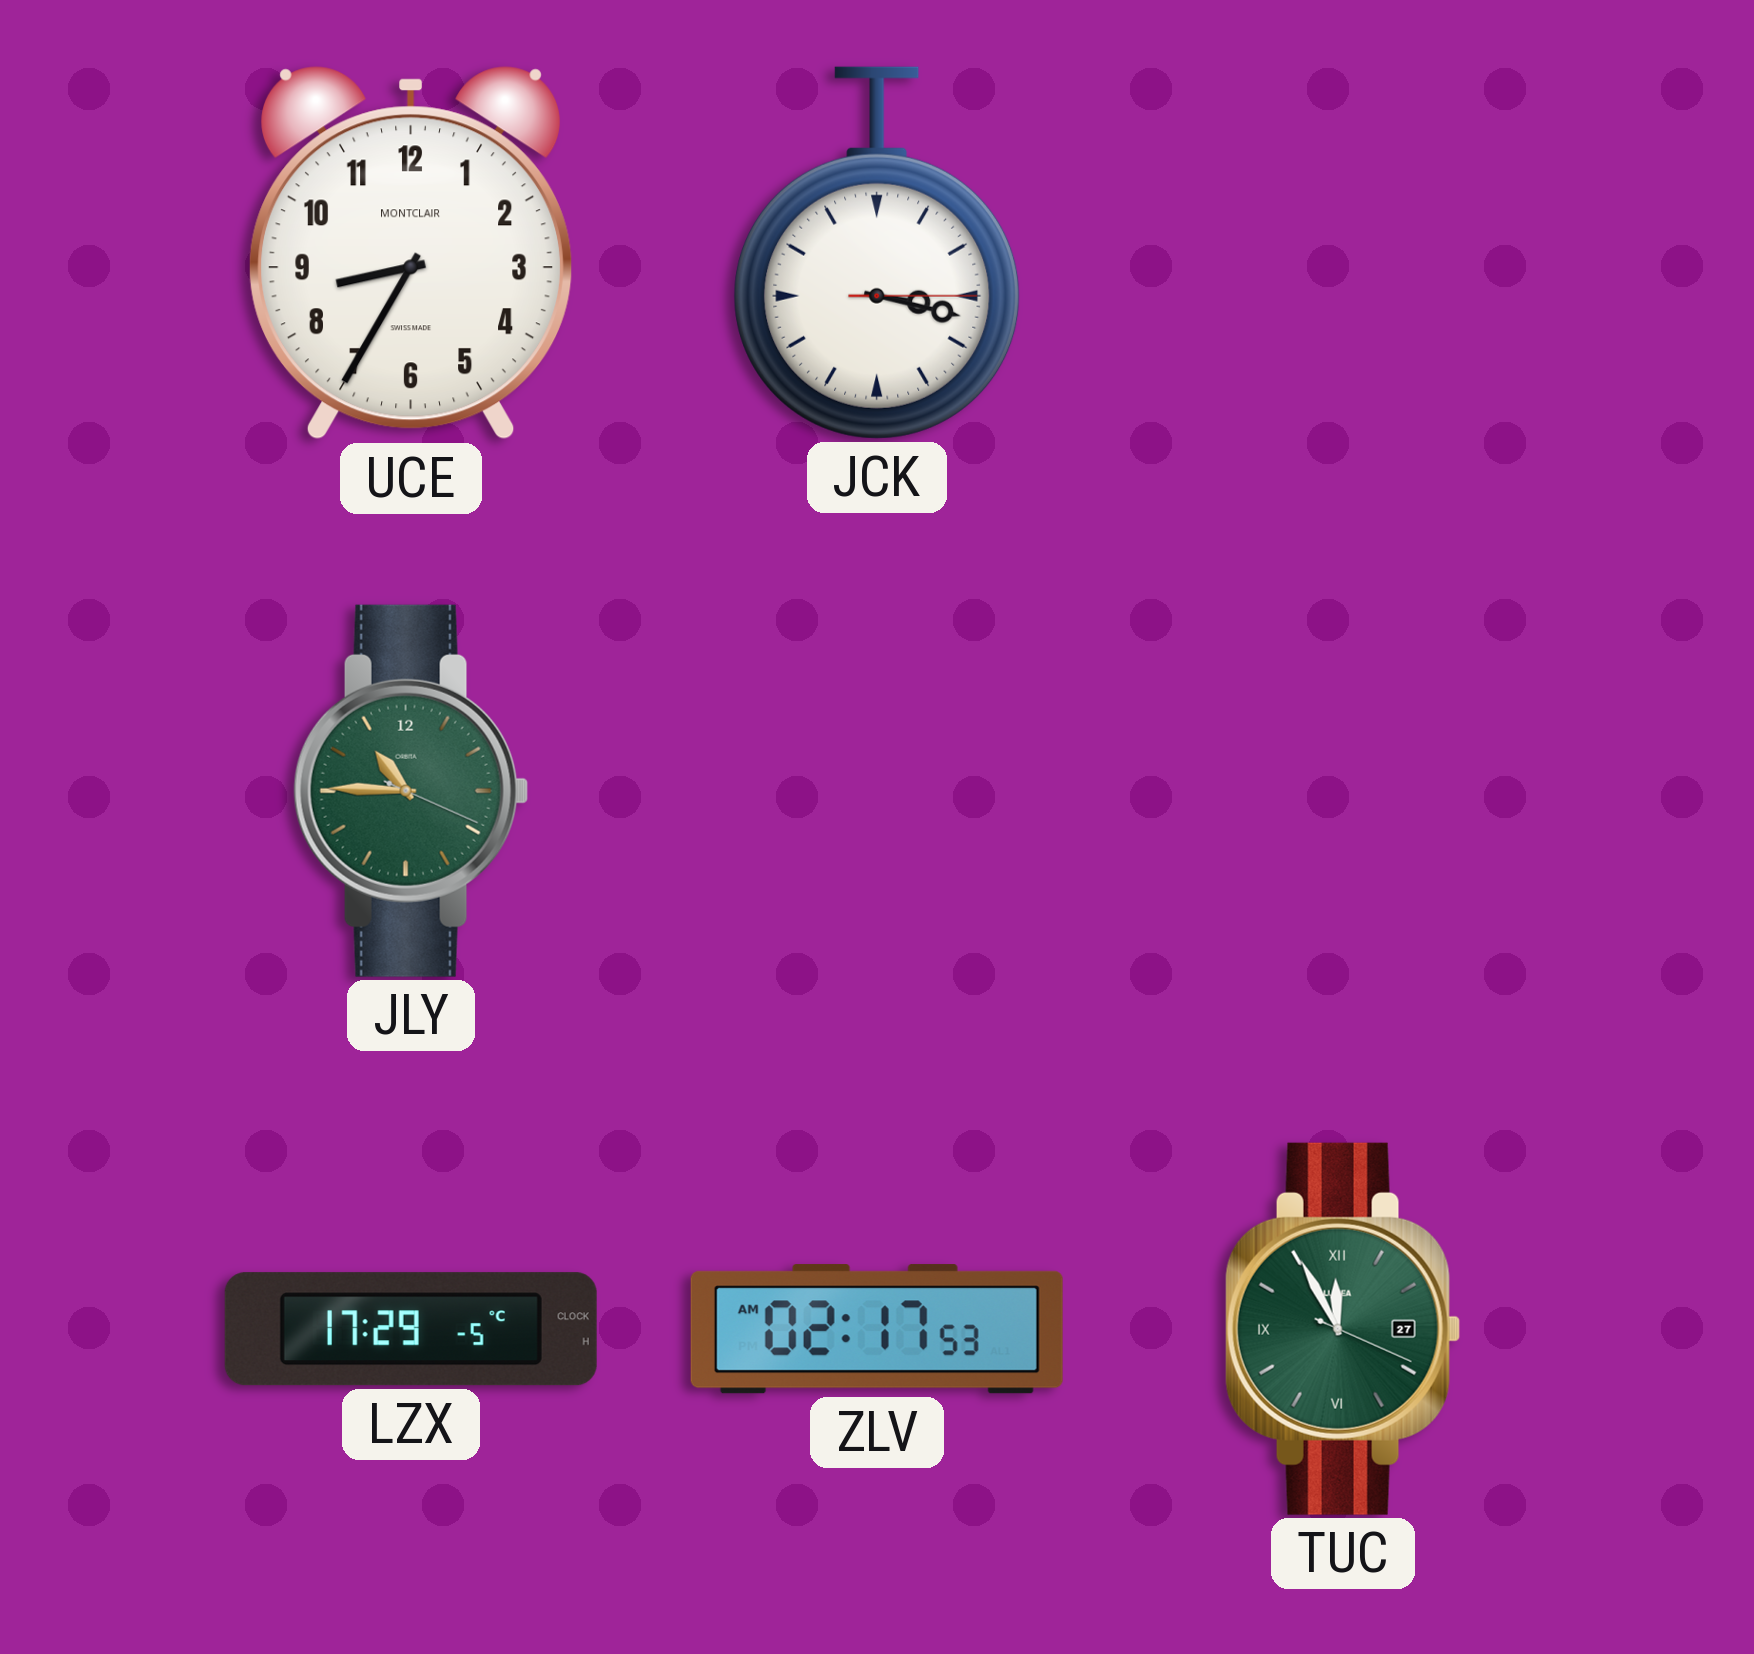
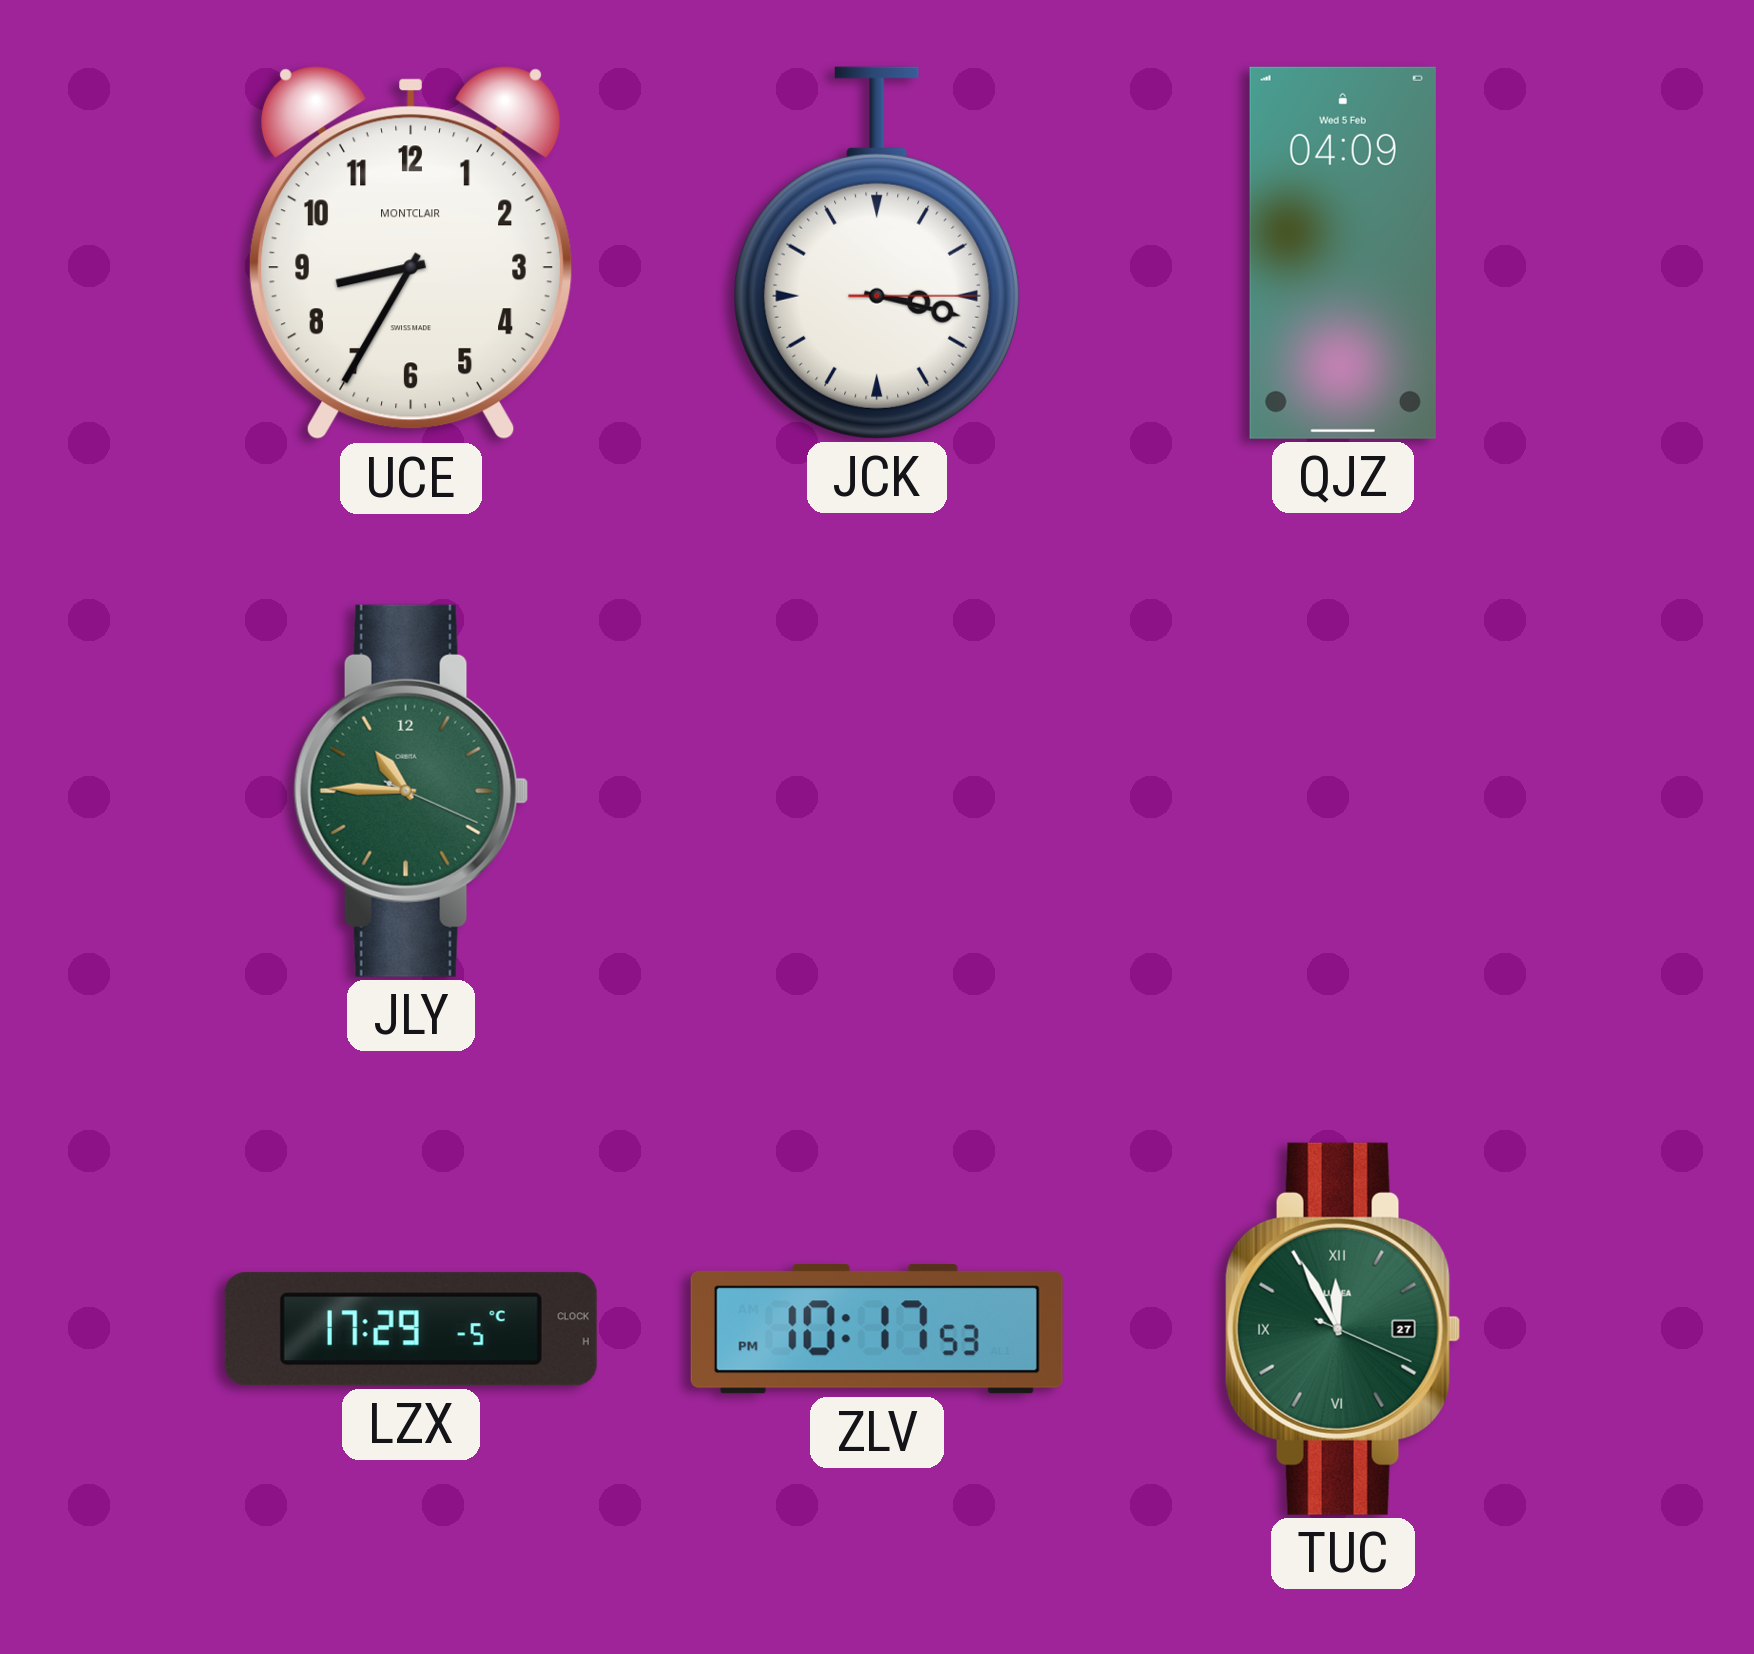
QJZ: none -> 04:09 (1343, 253)
ZLV: 02:17 -> 10:17 (877, 1329)
